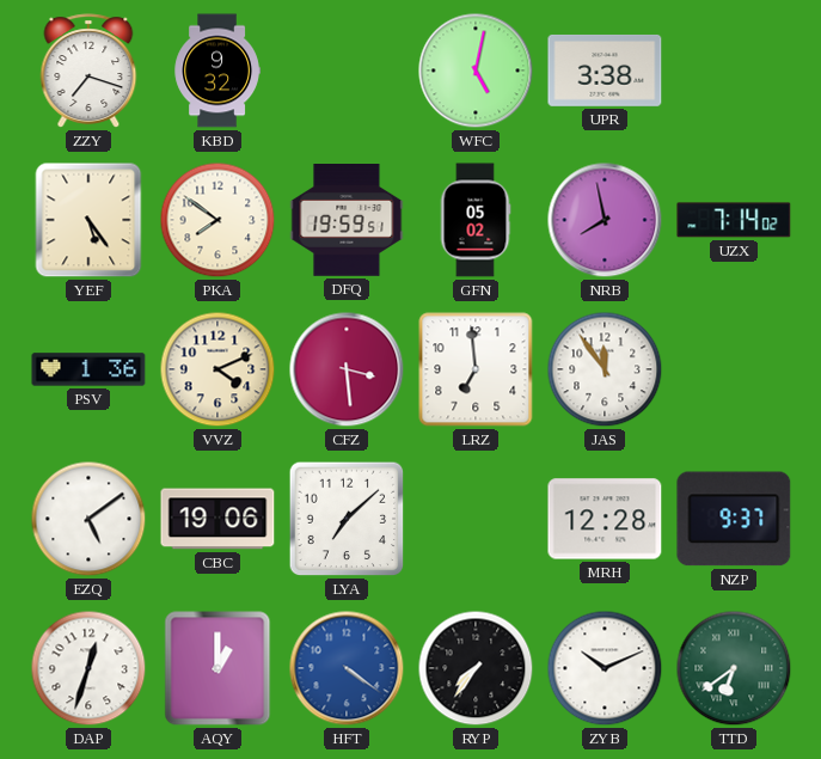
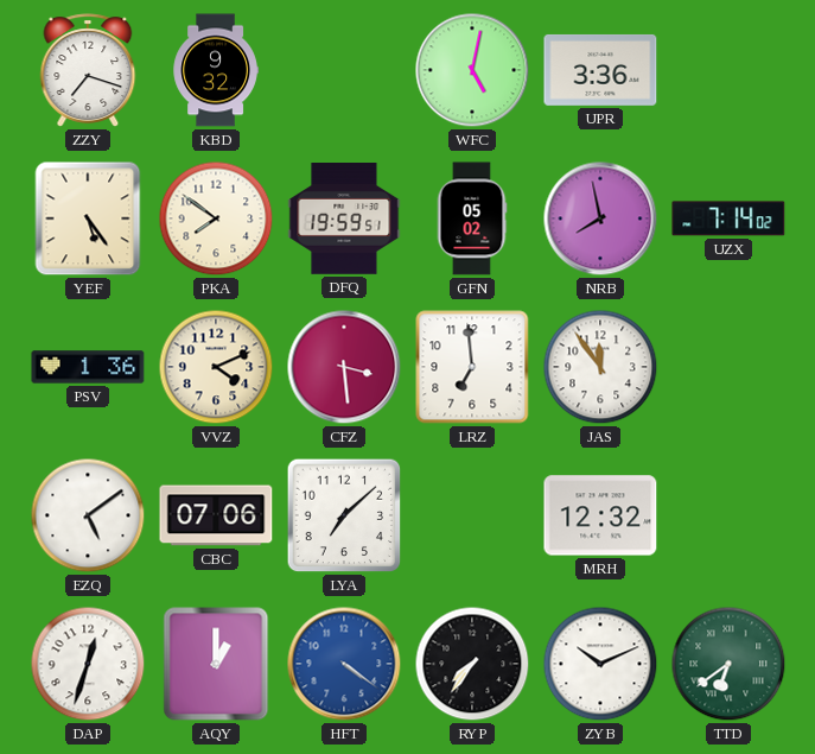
UPR: 3:38 -> 3:36 (600, 70)
CBC: 19:06 -> 07:06 (216, 515)
MRH: 12:28 -> 12:32 (600, 515)
NZP: 9:37 -> none (734, 519)
